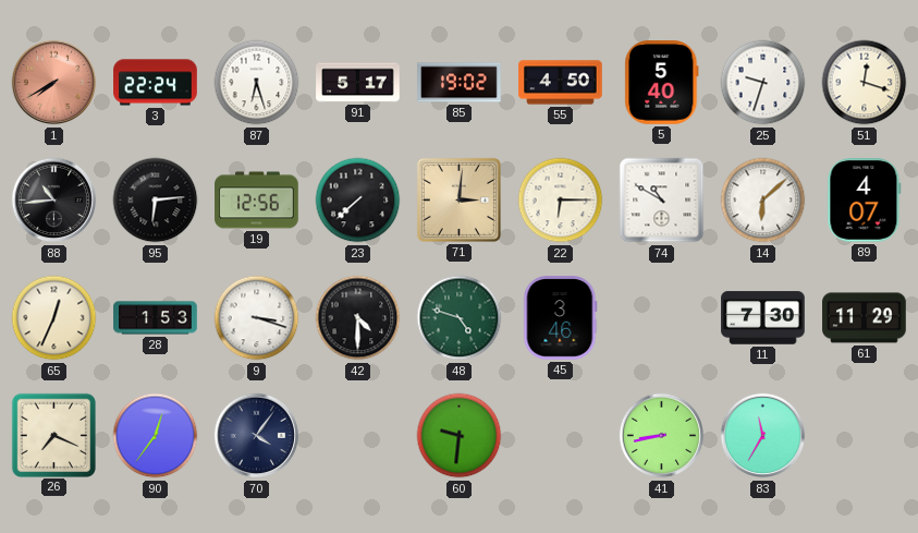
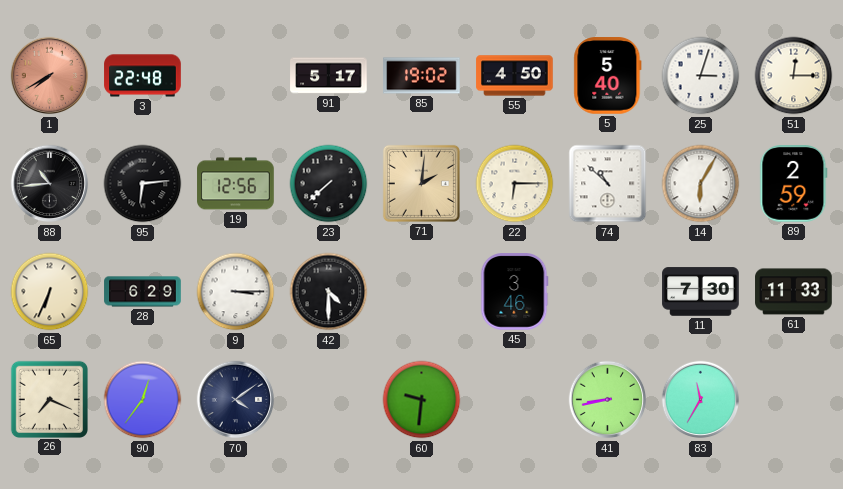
3: 22:24 -> 22:48 (143, 76)
87: 6:27 -> none (257, 83)
25: 9:33 -> 3:03 (701, 76)
51: 12:18 -> 12:15 (794, 76)
71: 3:01 -> 2:01 (421, 183)
74: 10:50 -> 10:52 (608, 184)
14: 6:08 -> 6:05 (701, 184)
89: 4:07 -> 2:59 (794, 184)
65: 12:34 -> 6:34 (50, 292)
28: 1:53 -> 6:29 (143, 292)
9: 3:18 -> 3:15 (236, 292)
48: 4:48 -> none (460, 318)
61: 11:29 -> 11:33 (794, 292)
70: 4:06 -> 4:09 (236, 400)
